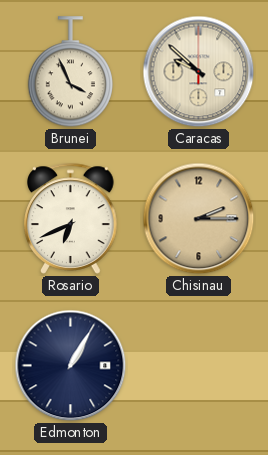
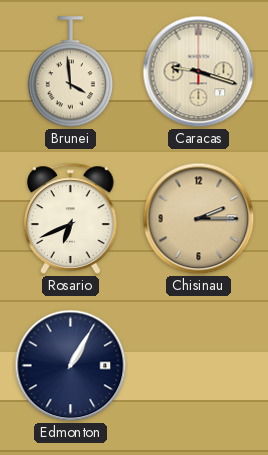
Brunei: 3:56 -> 3:59 (70, 72)
Caracas: 9:52 -> 9:18 (199, 72)
